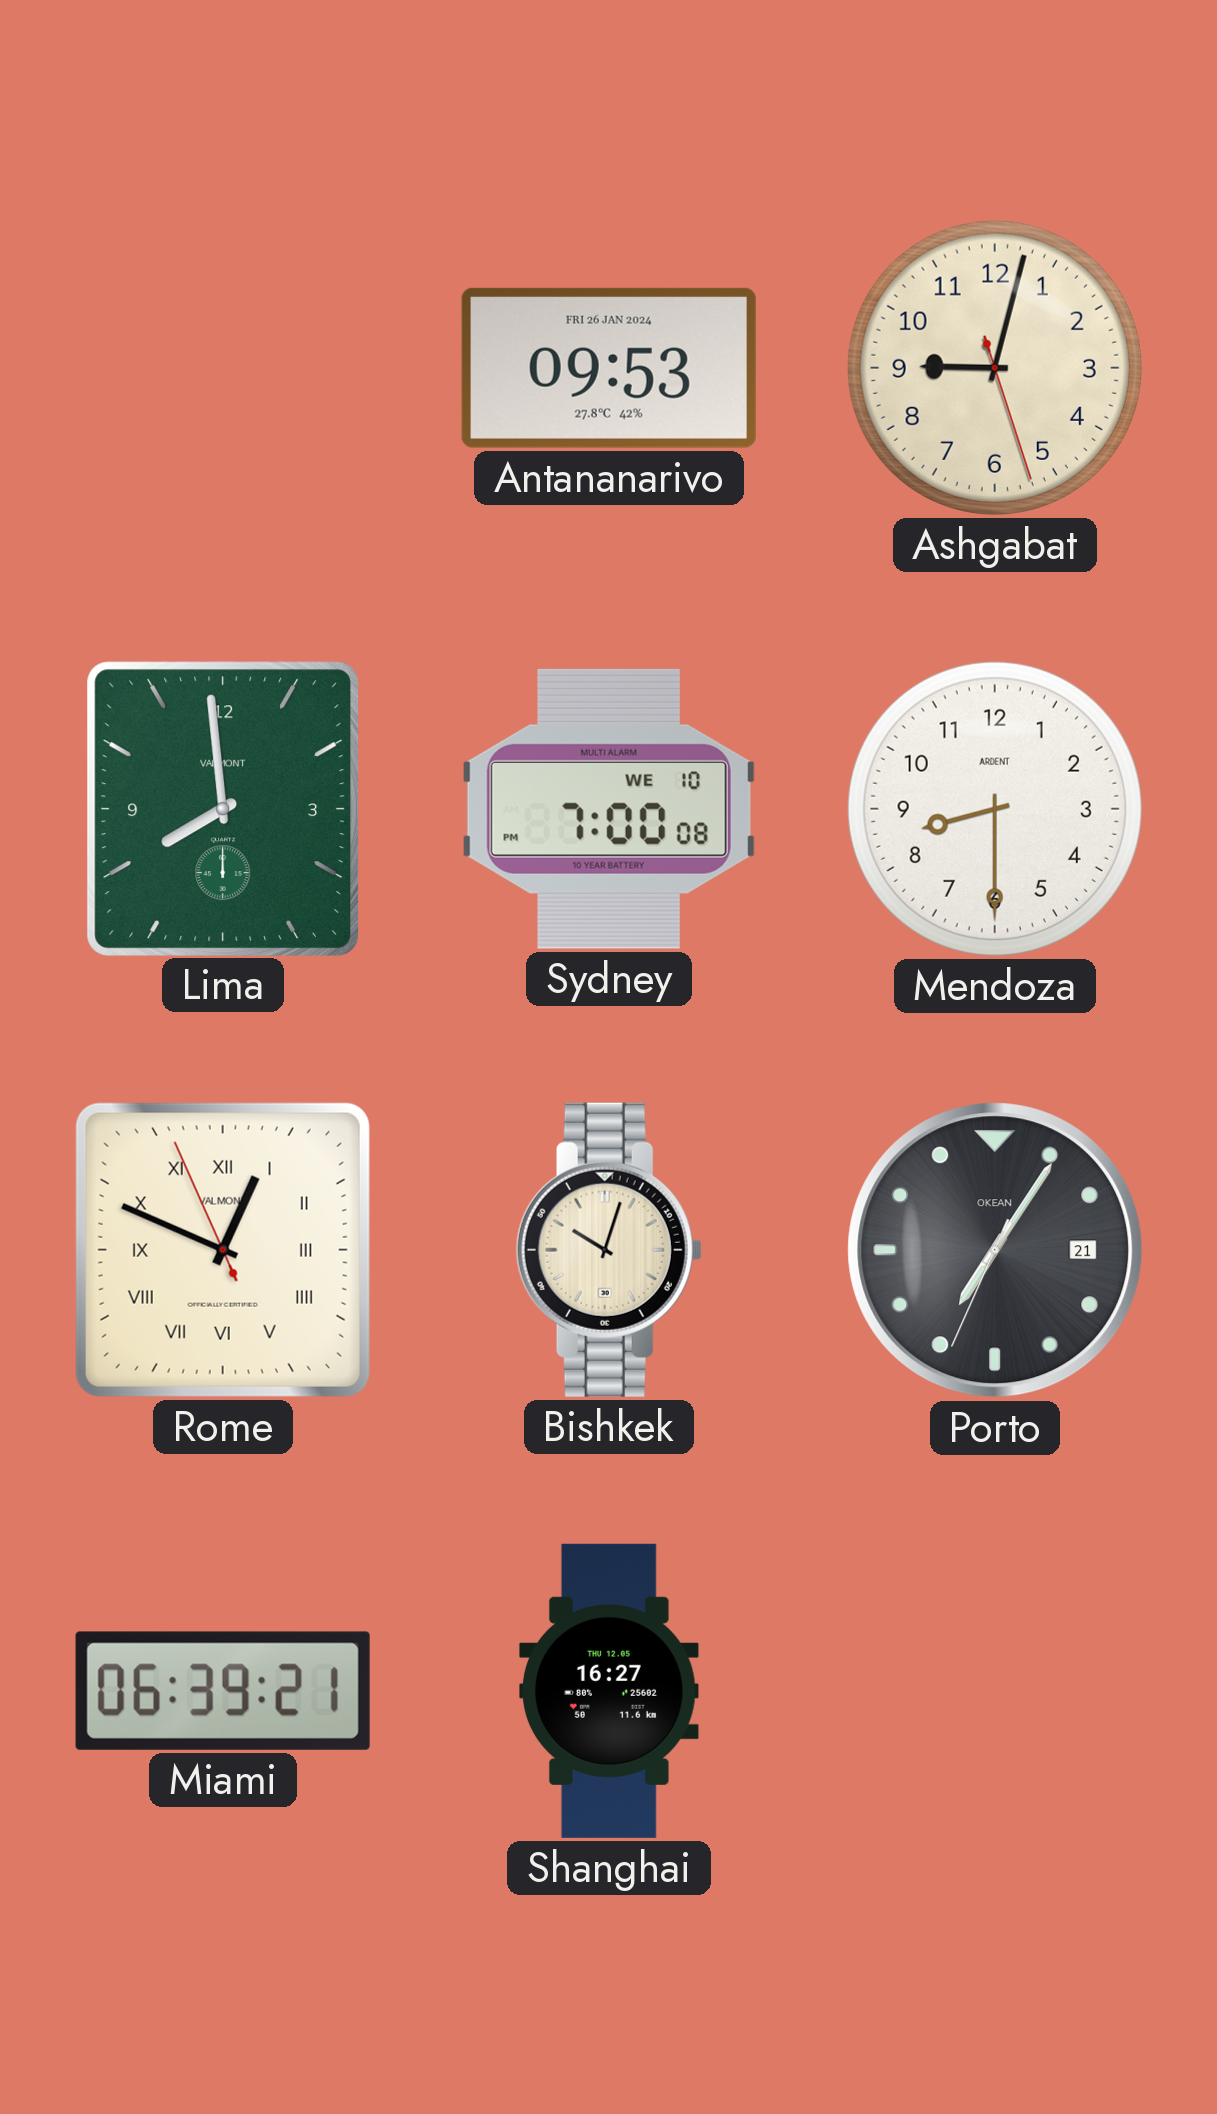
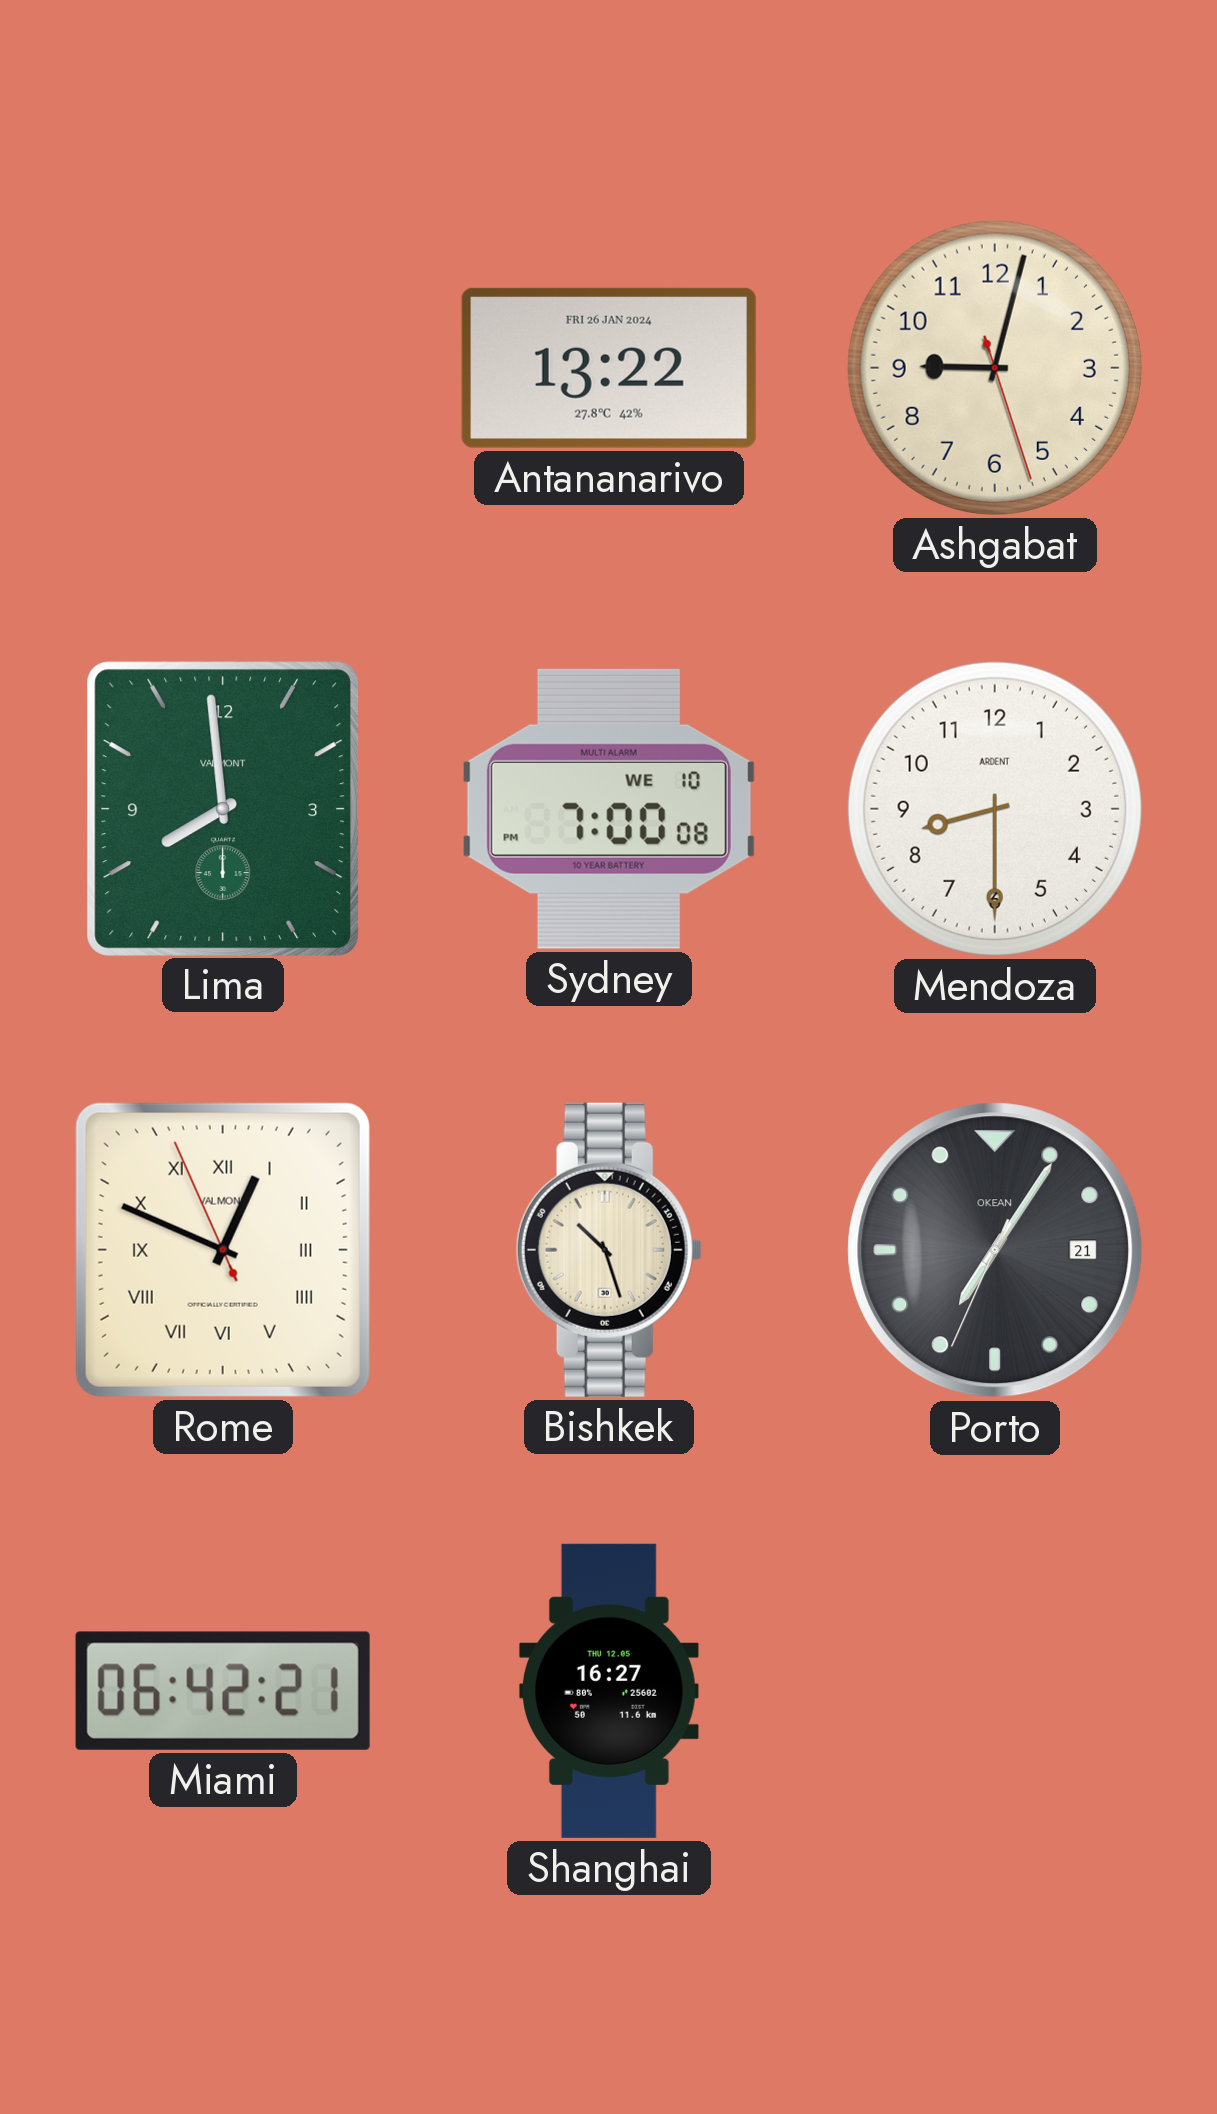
Antananarivo: 09:53 -> 13:22 (609, 368)
Bishkek: 10:03 -> 10:27 (609, 1250)
Miami: 06:39 -> 06:42 (223, 1691)
